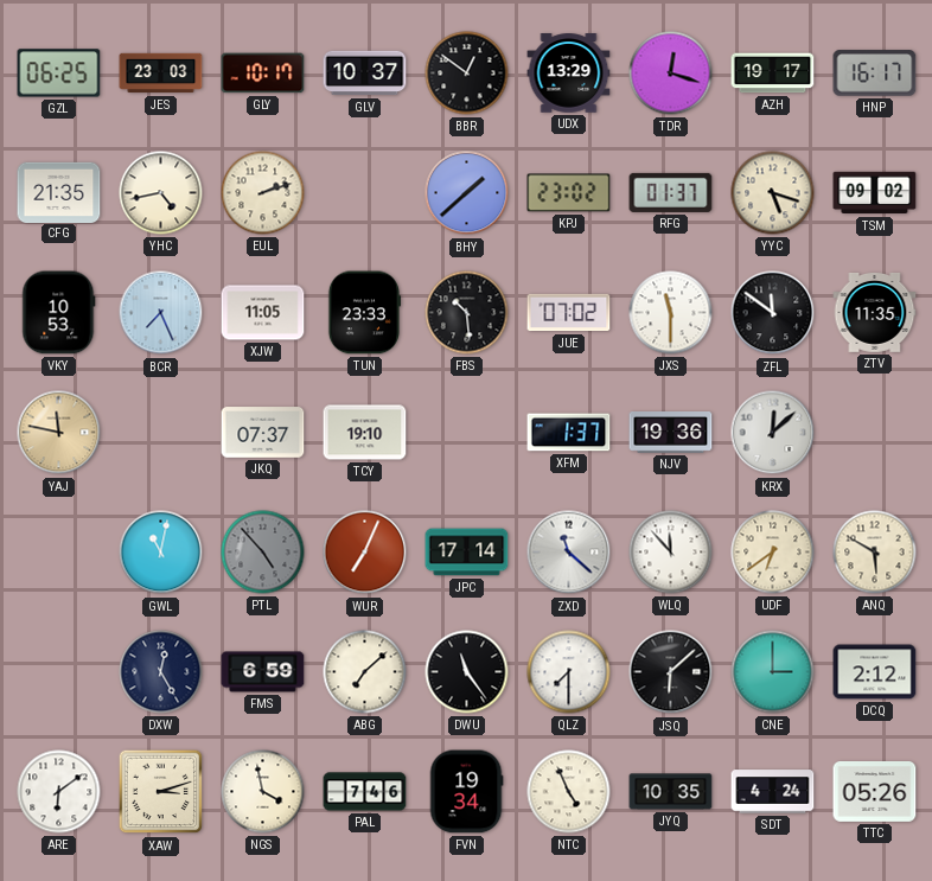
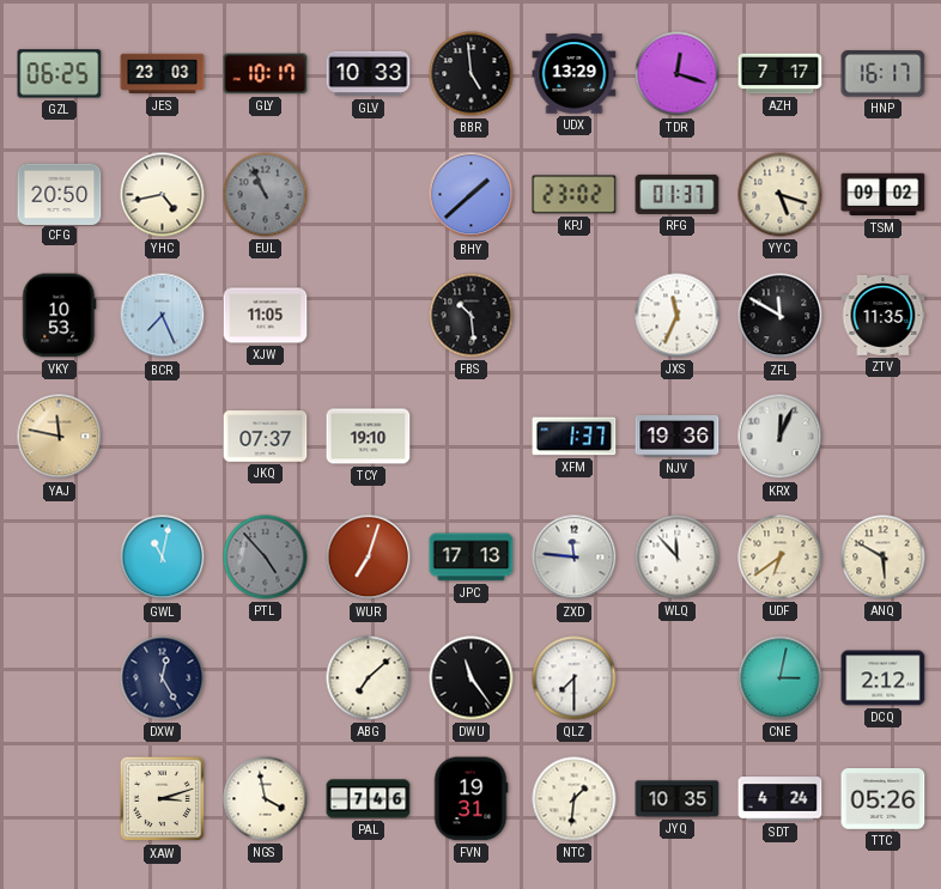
GLV: 10:37 -> 10:33 (369, 74)
BBR: 12:51 -> 4:59 (472, 74)
AZH: 19:17 -> 7:17 (781, 74)
CFG: 21:35 -> 20:50 (60, 194)
EUL: 2:12 -> 10:56 (266, 195)
EUL dial: cream -> grey (266, 195)
TUN: 23:33 -> none (364, 313)
JUE: 07:02 -> none (569, 313)
JXS: 11:30 -> 11:34 (678, 316)
ZFL: 11:51 -> 11:50 (781, 316)
KRX: 12:08 -> 12:04 (781, 437)
WUR: 7:04 -> 7:03 (369, 558)
JPC: 17:14 -> 17:13 (472, 558)
ZXD: 11:22 -> 11:46 (575, 558)
FMS: 6:59 -> none (263, 672)
JSQ: 6:08 -> none (671, 672)
CNE: 3:00 -> 3:02 (781, 678)
ARE: 6:09 -> none (59, 792)
FVN: 19:34 -> 19:31 (470, 799)
NTC: 4:56 -> 1:31 (575, 799)
